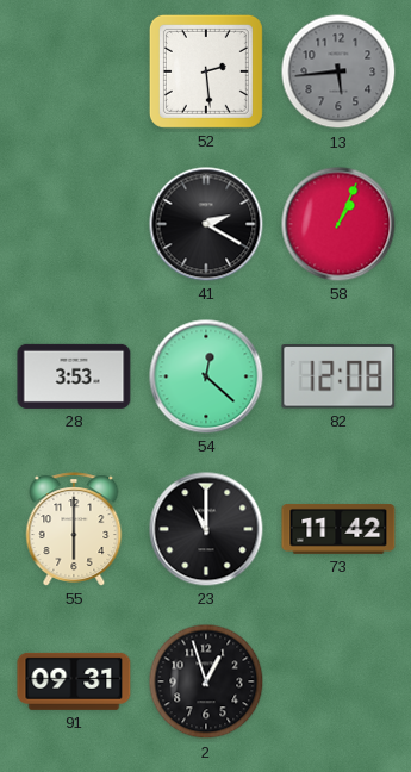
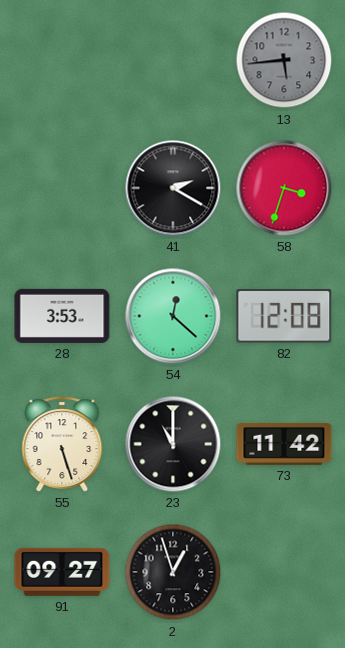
52: 2:29 -> none (206, 71)
58: 1:04 -> 3:33 (284, 188)
55: 6:00 -> 5:27 (62, 444)
91: 09:31 -> 09:27 (62, 572)
